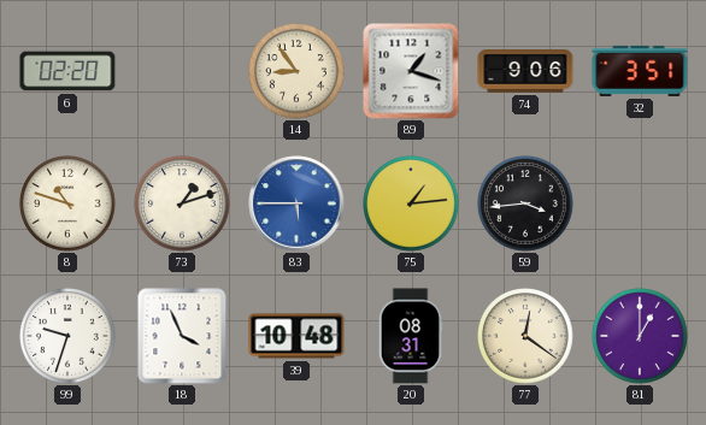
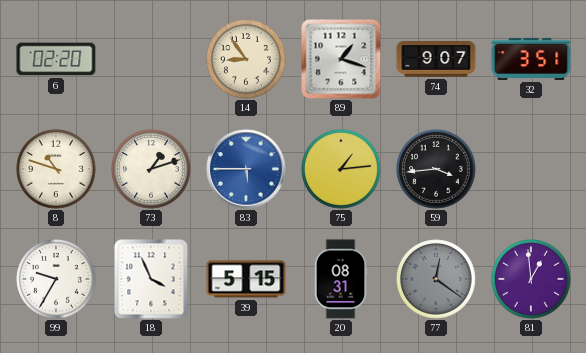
74: 9:06 -> 9:07 (436, 60)
99: 9:33 -> 9:35 (56, 280)
39: 10:48 -> 5:15 (246, 279)
77 dial: cream -> grey (436, 280)
81: 1:00 -> 12:59 (531, 280)
